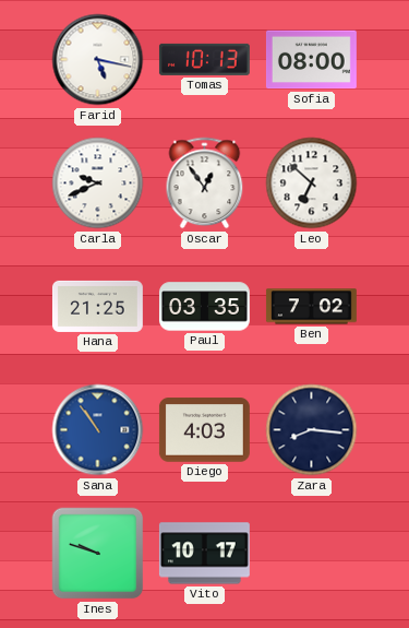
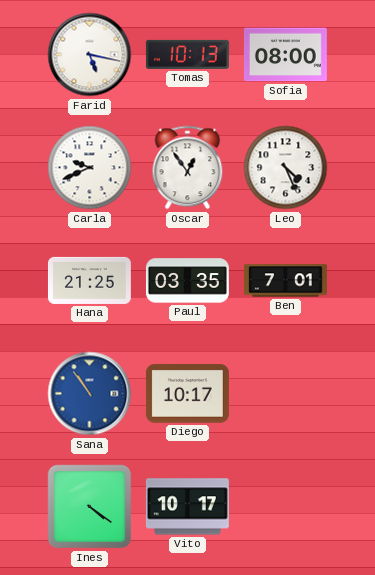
Leo: 6:52 -> 4:26 (286, 168)
Ben: 7:02 -> 7:01 (285, 281)
Diego: 4:03 -> 10:17 (187, 394)
Zara: 8:16 -> none (312, 430)
Ines: 9:48 -> 4:21 (90, 507)
